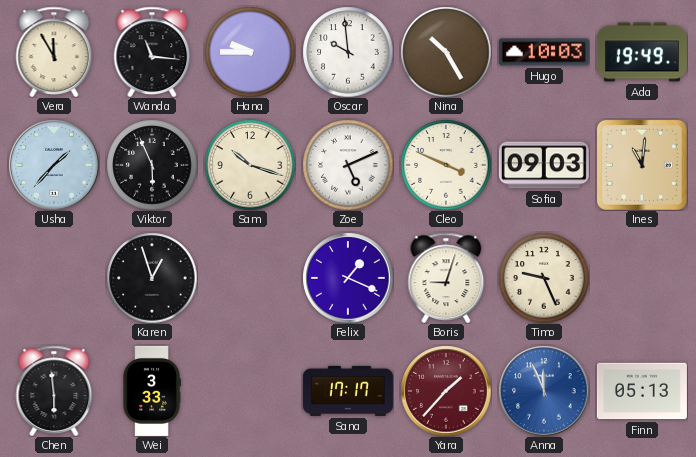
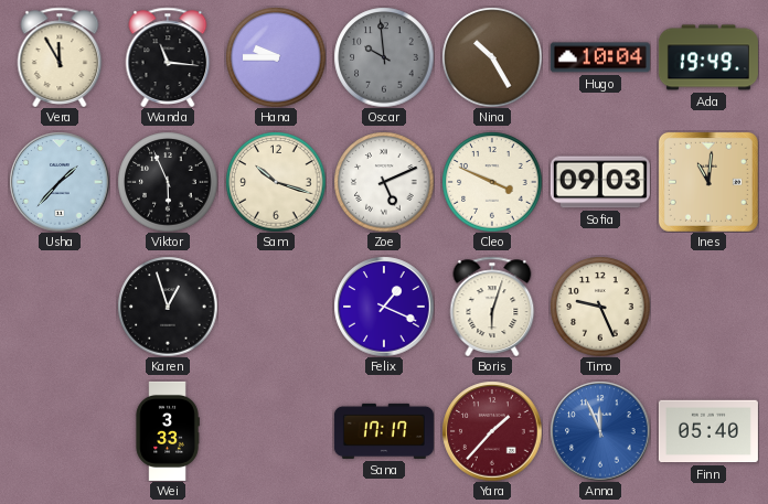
Oscar dial: white -> grey (384, 57)
Hugo: 10:03 -> 10:04 (600, 57)
Boris: 9:03 -> 6:03 (492, 305)
Chen: 5:59 -> none (54, 390)
Finn: 05:13 -> 05:40 (708, 431)
